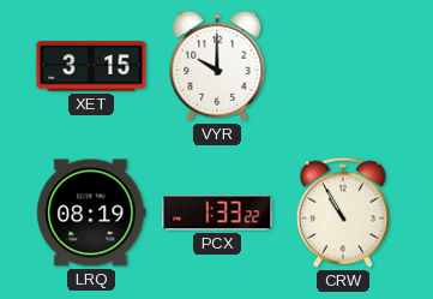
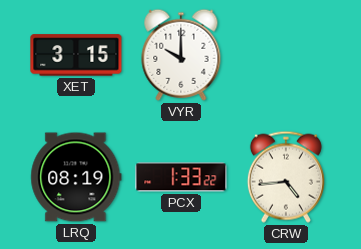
CRW: 10:55 -> 4:44 (286, 177)
